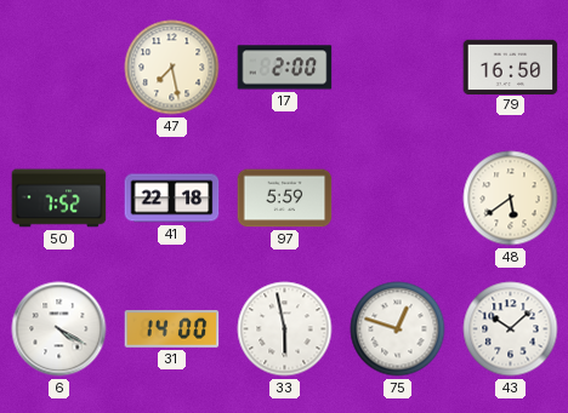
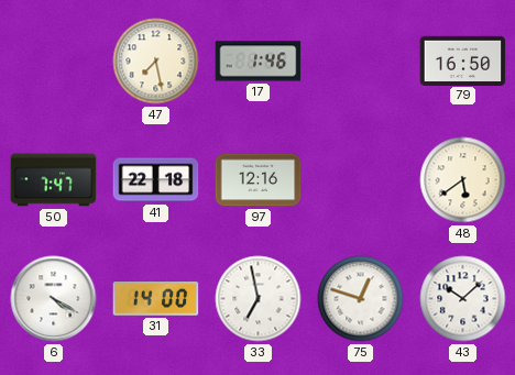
17: 2:00 -> 1:46 (259, 62)
50: 7:52 -> 7:47 (54, 180)
97: 5:59 -> 12:16 (259, 180)
33: 5:58 -> 6:58 (259, 299)
